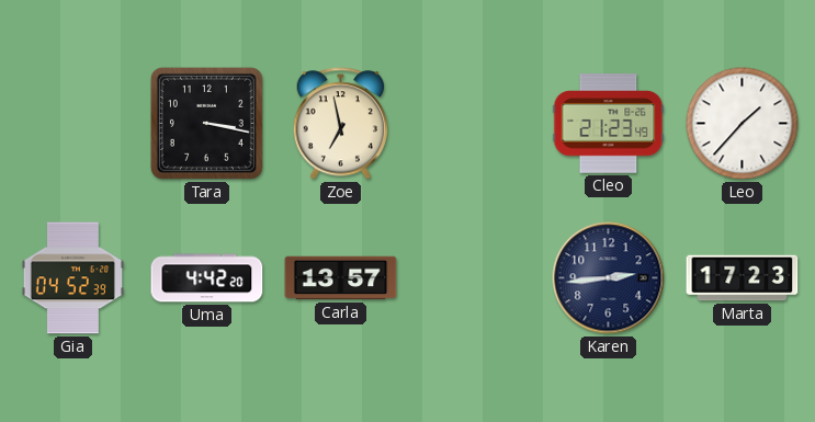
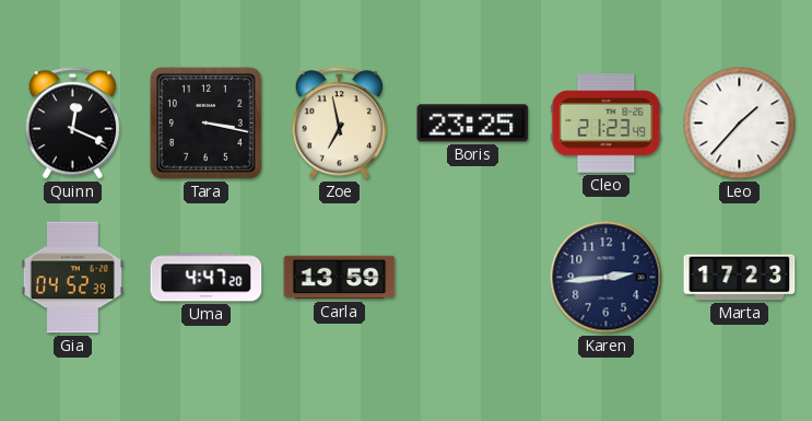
Quinn: none -> 12:19 (73, 124)
Boris: none -> 23:25 (473, 124)
Uma: 4:42 -> 4:47 (207, 278)
Carla: 13:57 -> 13:59 (340, 278)
